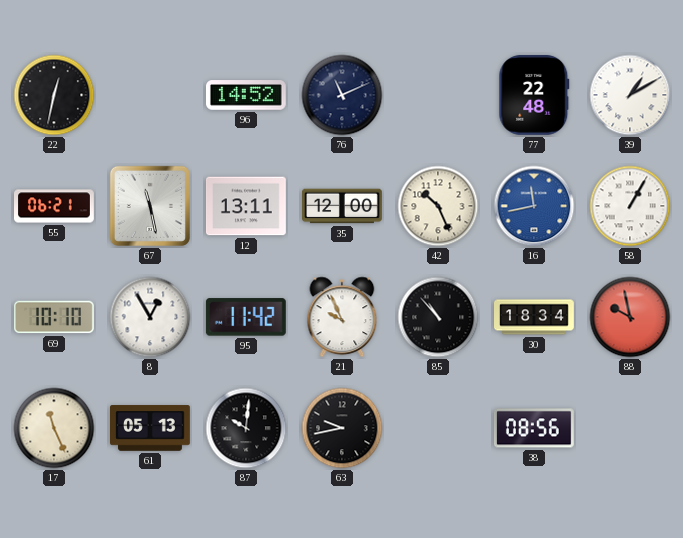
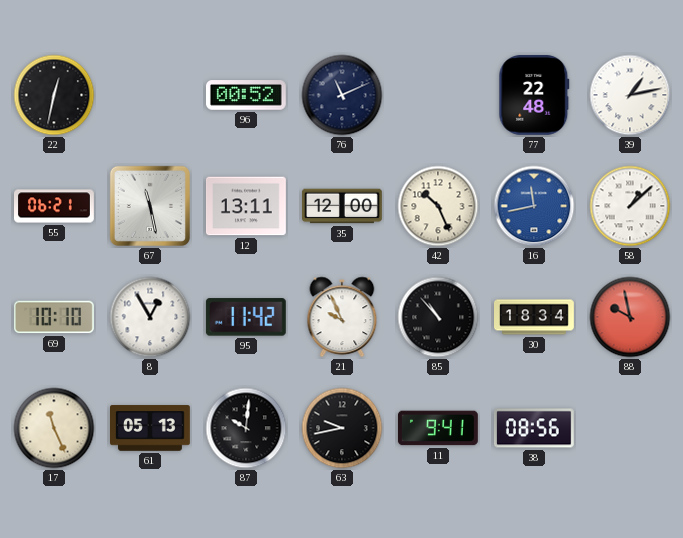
96: 14:52 -> 00:52 (246, 95)
39: 1:10 -> 1:13 (630, 95)
58: 1:05 -> 1:08 (630, 206)
11: none -> 9:41 (438, 428)
